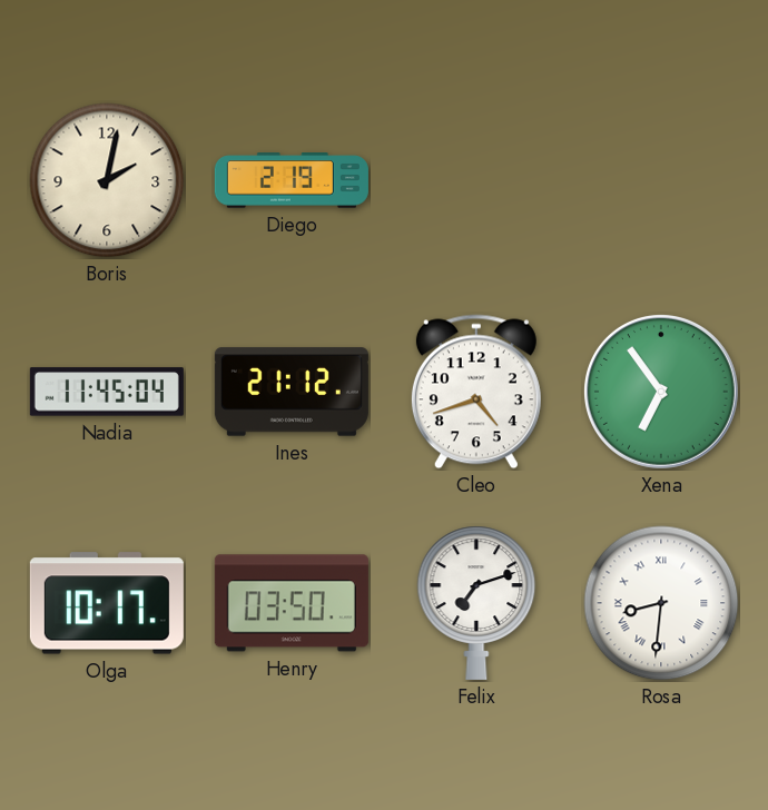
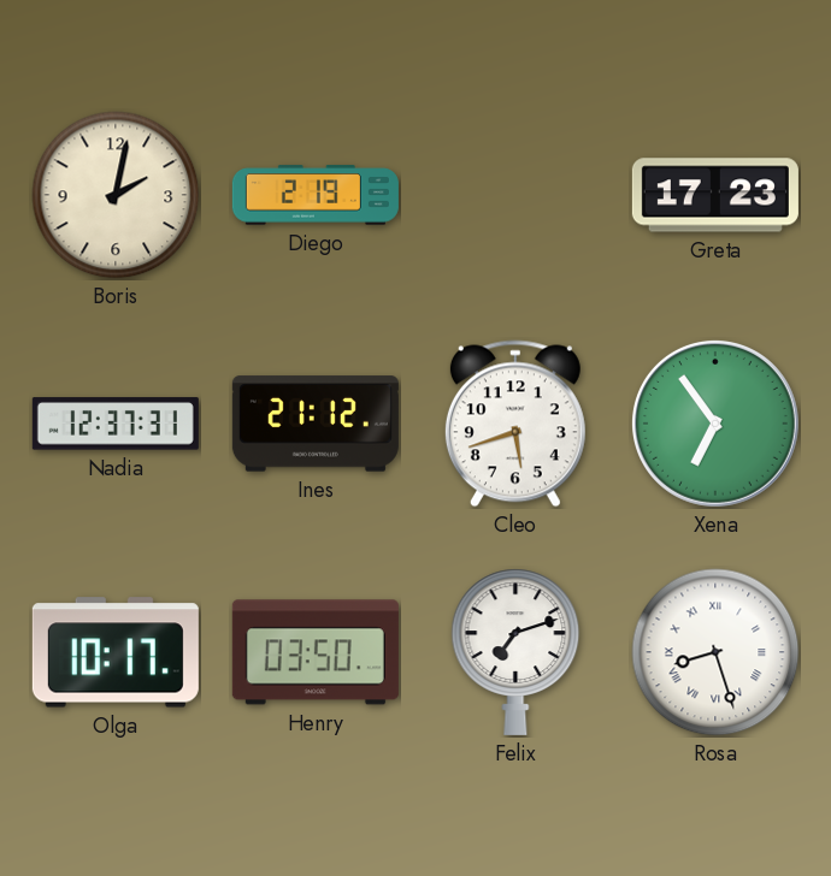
Greta: none -> 17:23 (715, 195)
Nadia: 11:45 -> 12:37 (116, 424)
Cleo: 4:42 -> 5:42 (515, 424)
Rosa: 8:31 -> 8:27 (715, 652)
